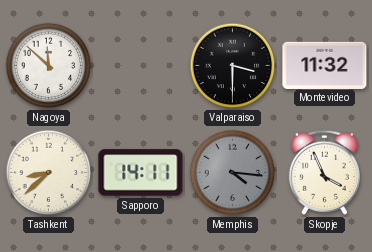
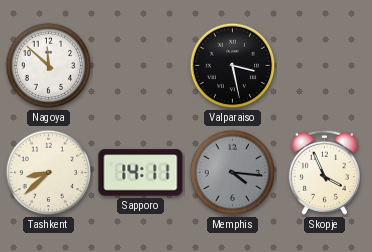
Valparaiso: 3:30 -> 3:28 (233, 66)
Montevideo: 11:32 -> none (325, 65)
